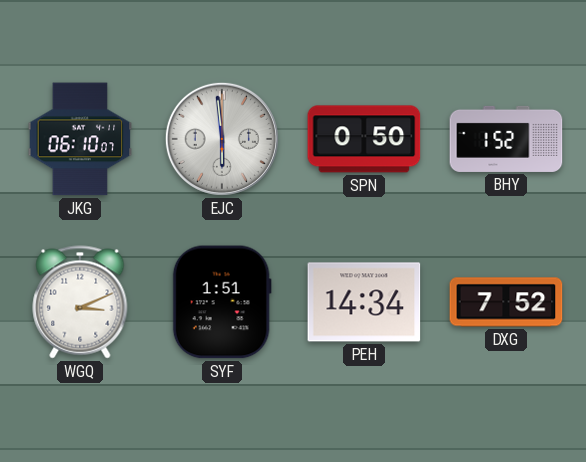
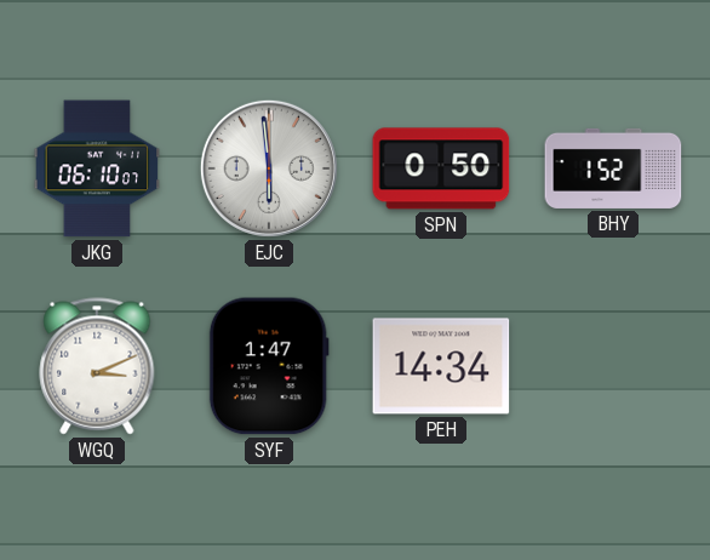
SYF: 1:51 -> 1:47 (269, 366)
DXG: 7:52 -> none (506, 302)
